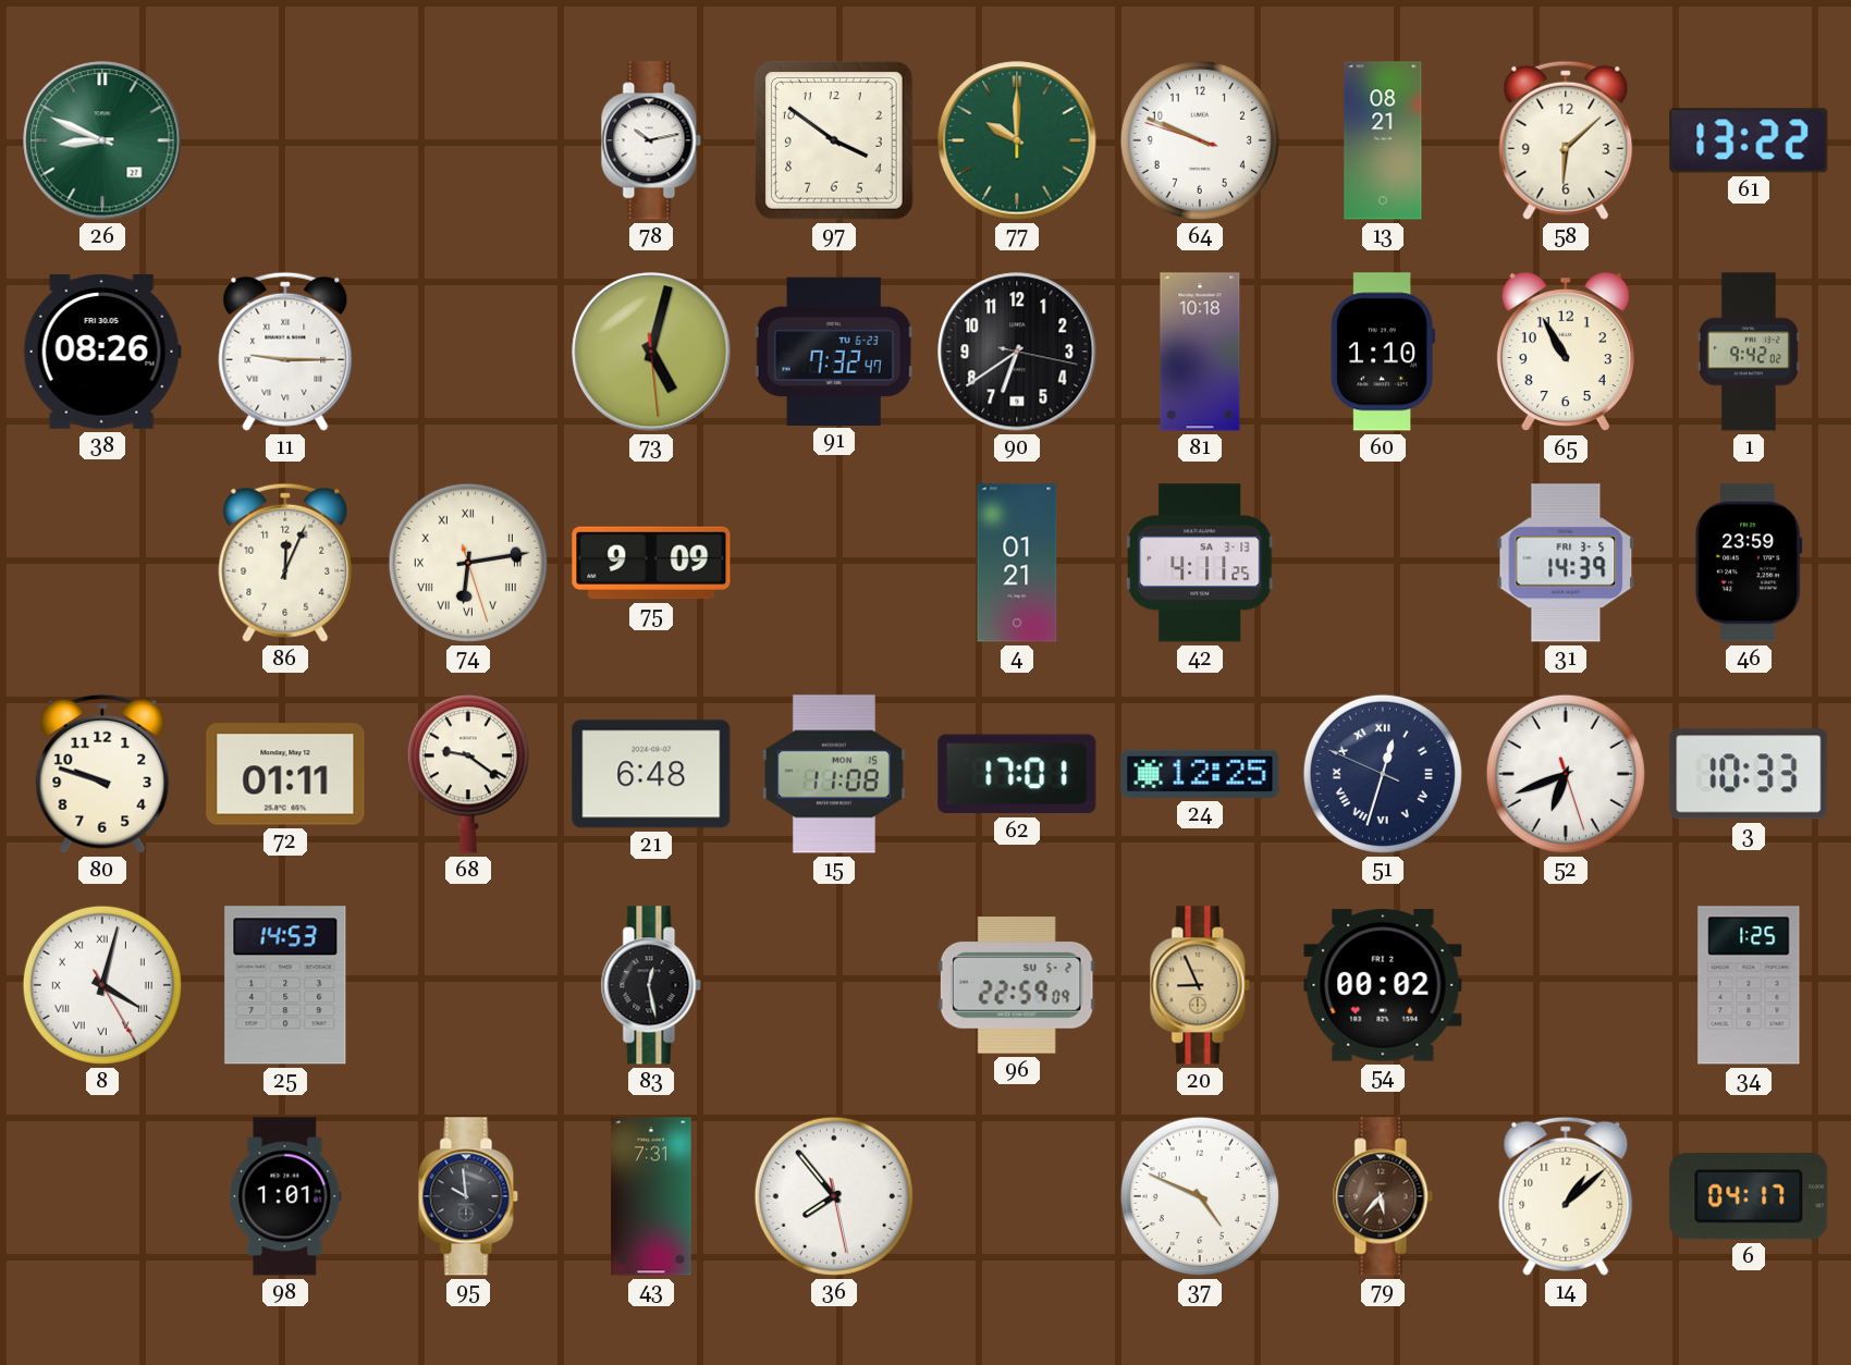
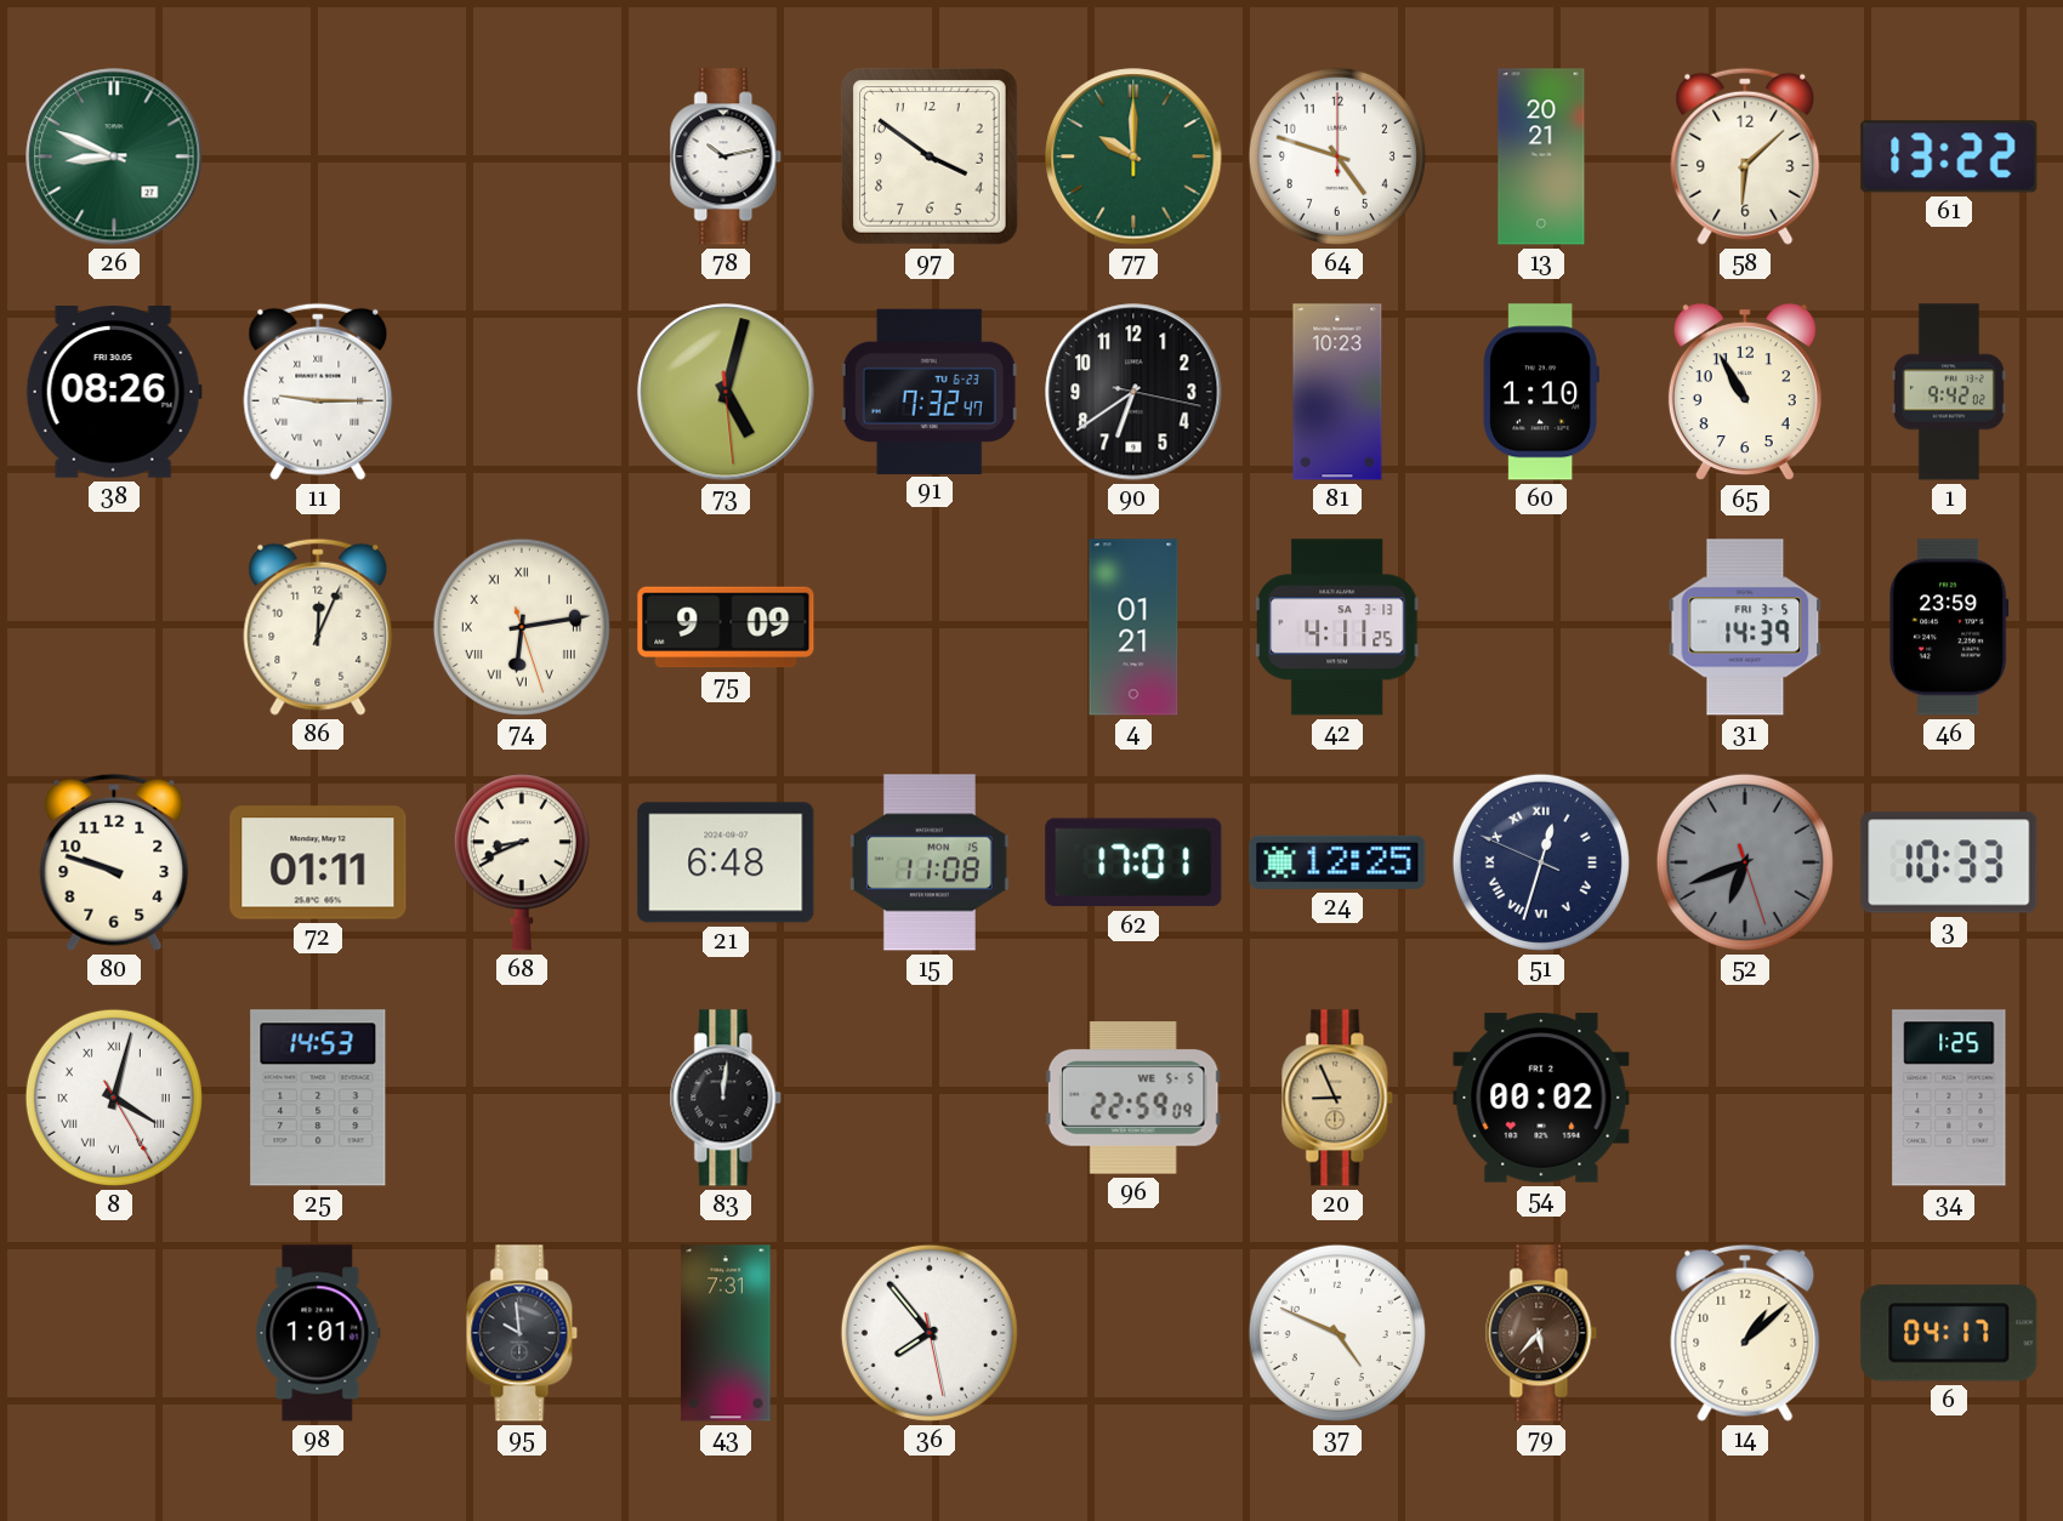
64: 9:48 -> 4:48 (1337, 156)
13: 08:21 -> 20:21 (1541, 156)
81: 10:18 -> 10:23 (1337, 392)
68: 9:21 -> 8:41 (522, 862)
52 dial: white -> grey (1745, 862)
83: 12:28 -> 12:01 (726, 1098)
96 date: SU 5-2 -> WE 5-5 (1133, 1098)
